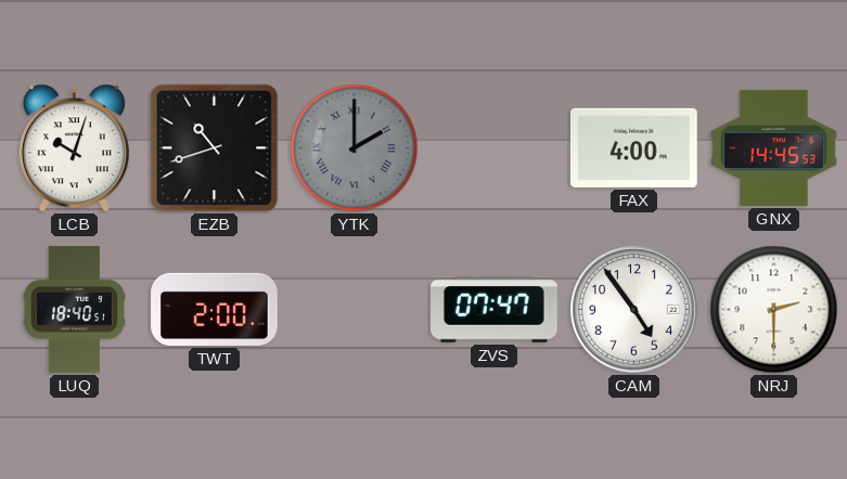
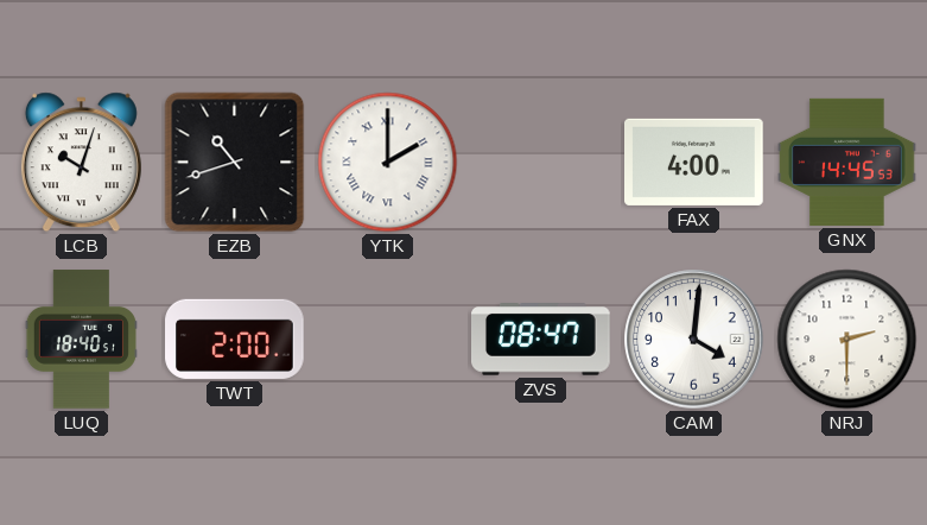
YTK dial: grey -> white (388, 163)
ZVS: 07:47 -> 08:47 (541, 340)
CAM: 4:54 -> 4:01 (694, 340)
